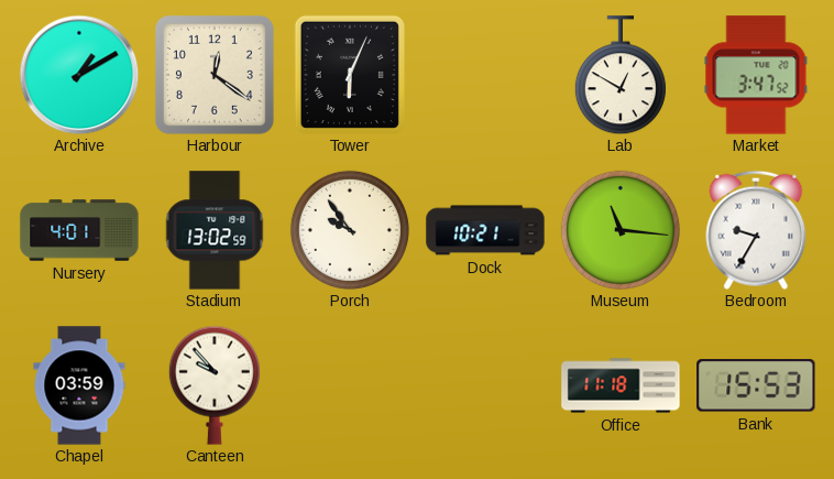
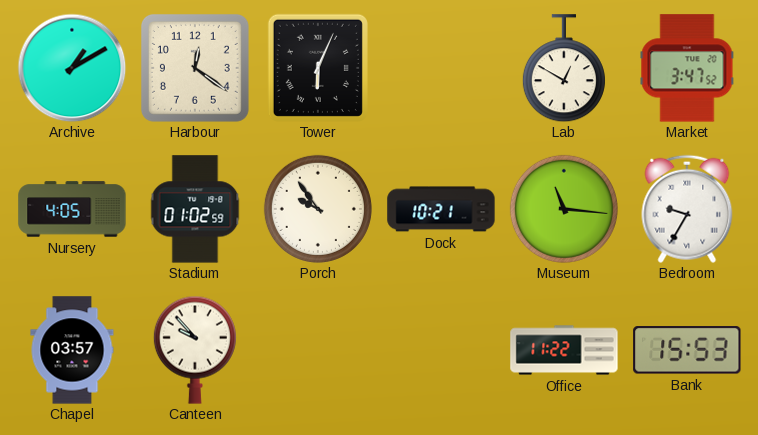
Nursery: 4:01 -> 4:05 (72, 209)
Stadium: 13:02 -> 01:02 (195, 209)
Chapel: 03:59 -> 03:57 (72, 350)
Office: 11:18 -> 11:22 (564, 350)
